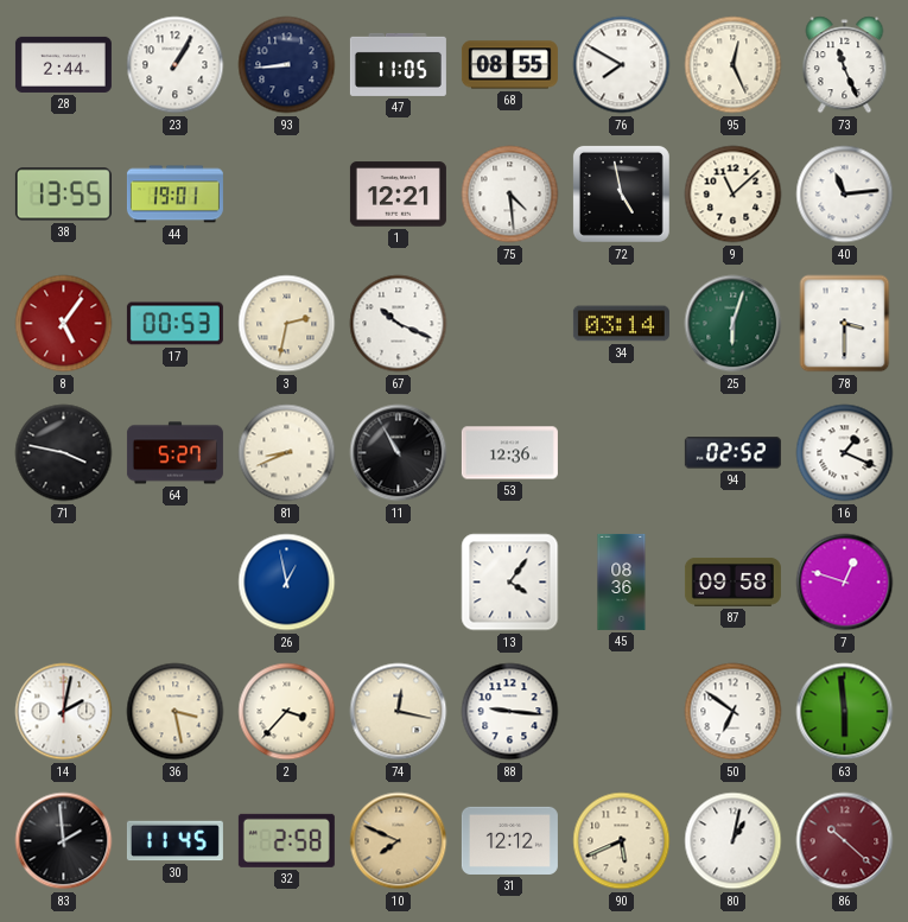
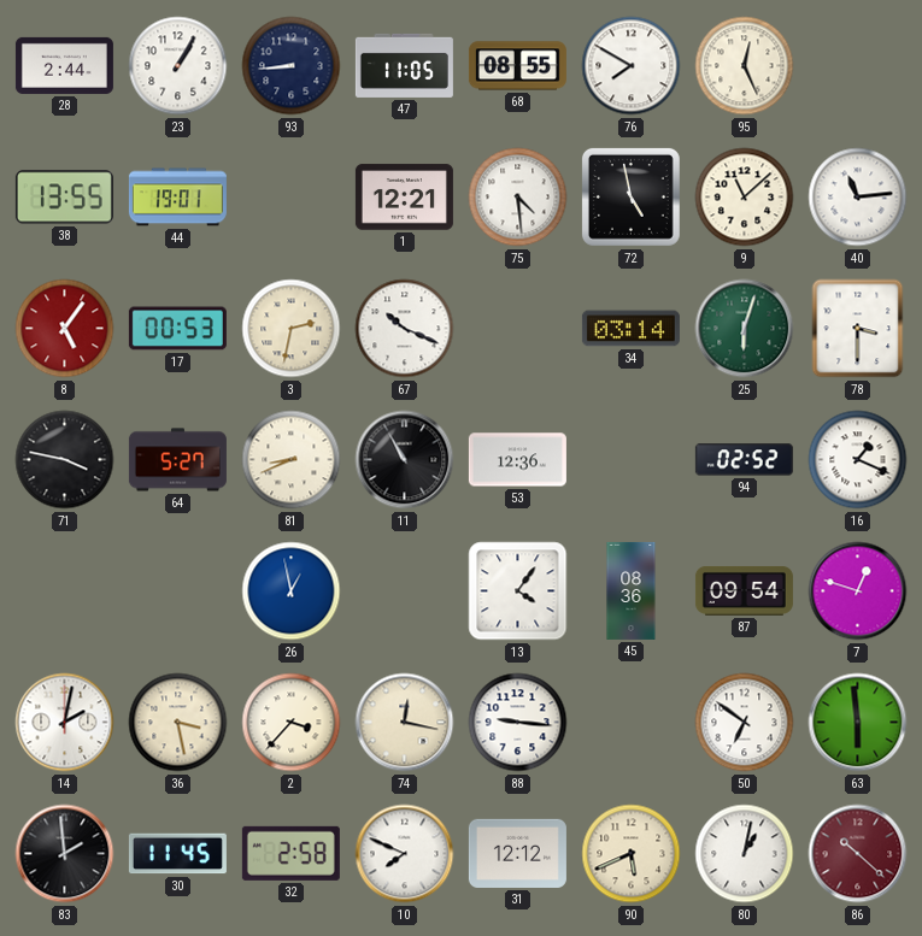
73: 11:26 -> none (845, 65)
87: 09:58 -> 09:54 (744, 590)
10 dial: champagne -> white (405, 854)
